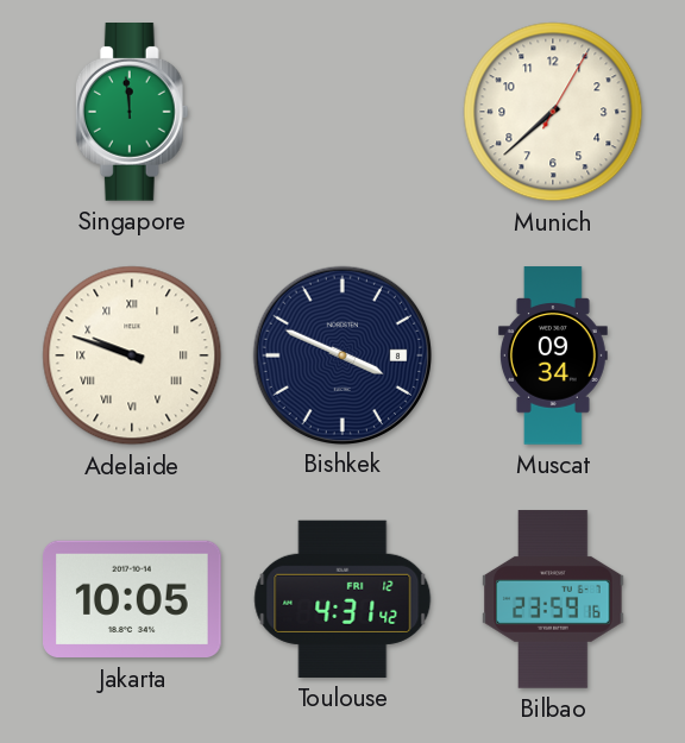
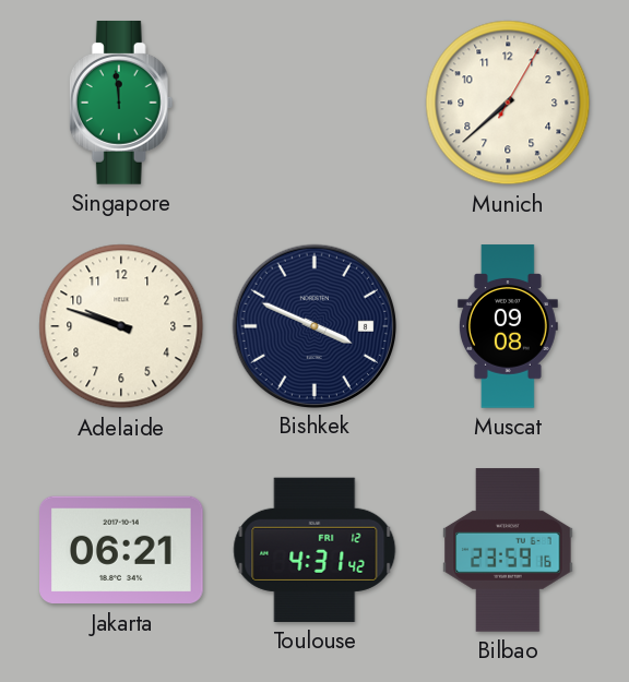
Adelaide numerals: Roman -> Arabic (121, 326)
Muscat: 09:34 -> 09:08 (508, 326)
Jakarta: 10:05 -> 06:21 (122, 550)
